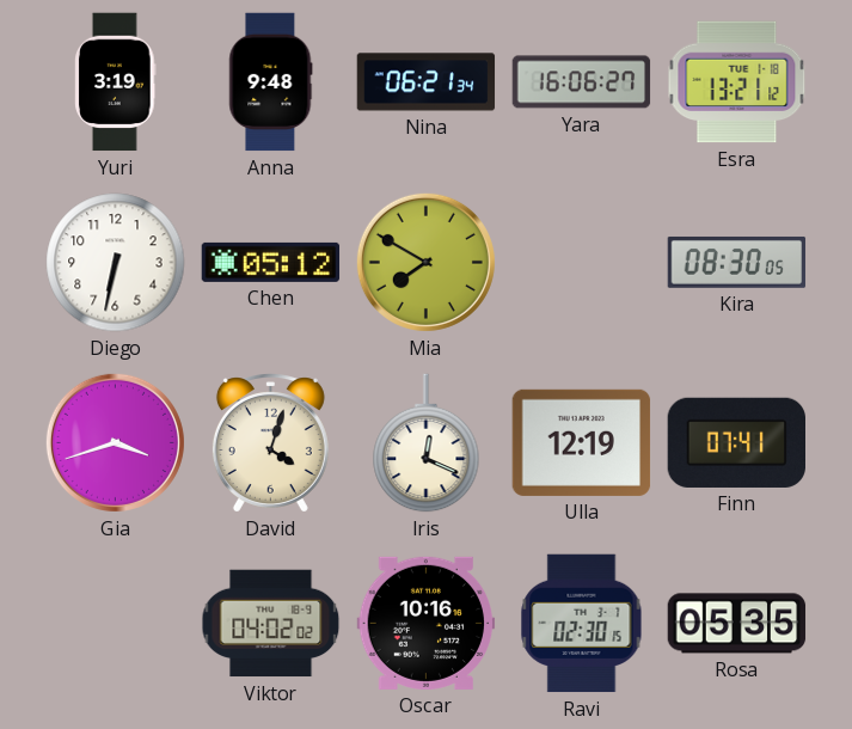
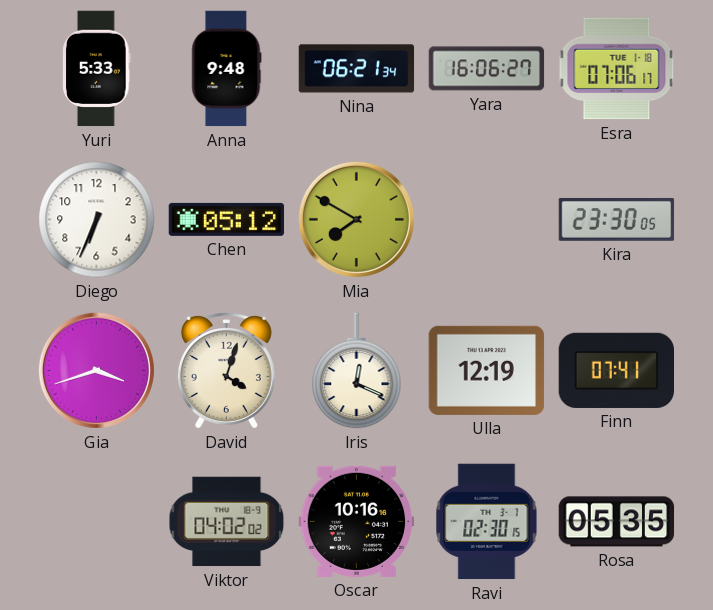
Yuri: 3:19 -> 5:33 (97, 69)
Esra: 13:21 -> 07:06 (617, 69)
Diego: 6:32 -> 6:34 (97, 220)
Kira: 08:30 -> 23:30 (617, 219)
